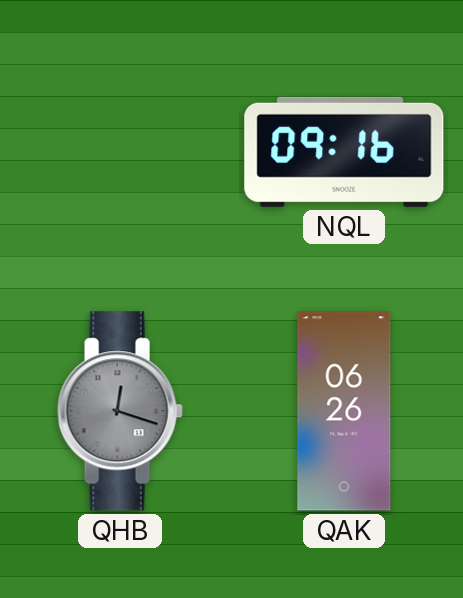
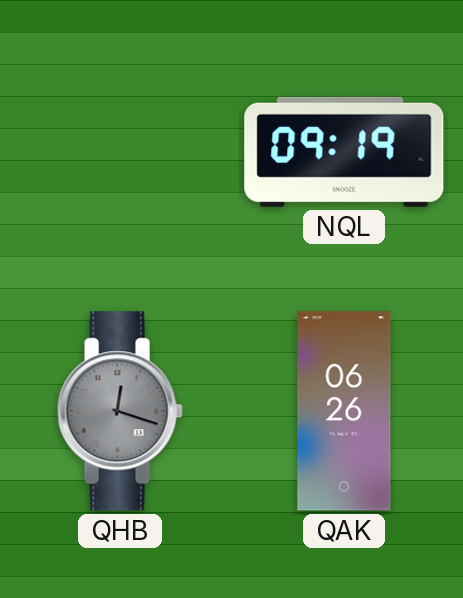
NQL: 09:16 -> 09:19 (344, 152)
